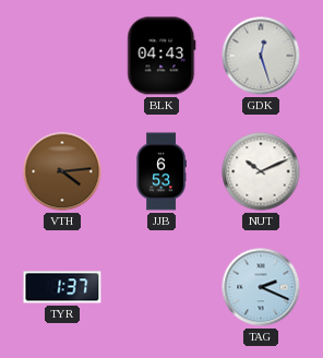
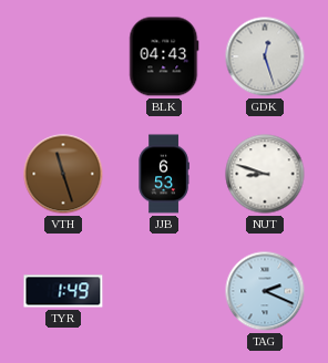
VTH: 4:14 -> 11:27 (63, 174)
NUT: 10:11 -> 8:48 (265, 174)
TYR: 1:37 -> 1:49 (63, 291)
